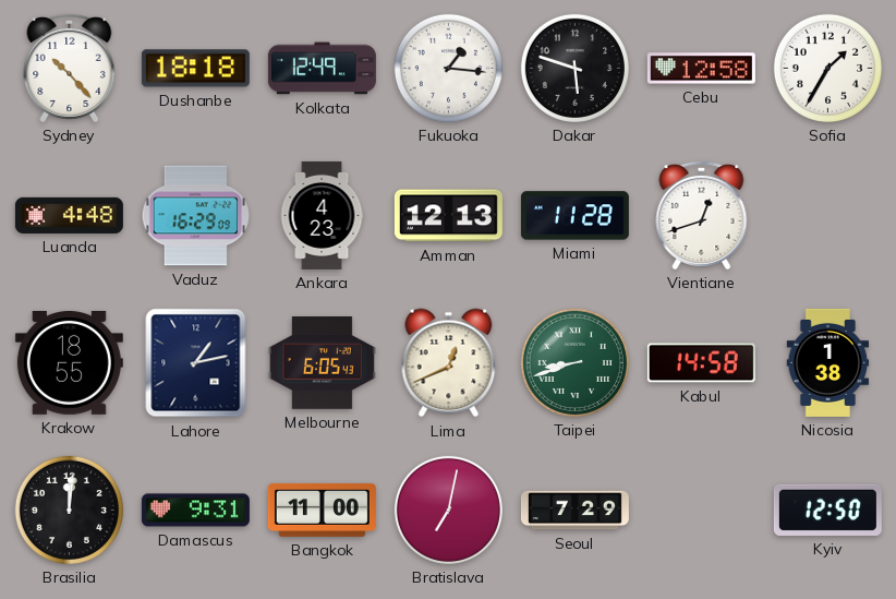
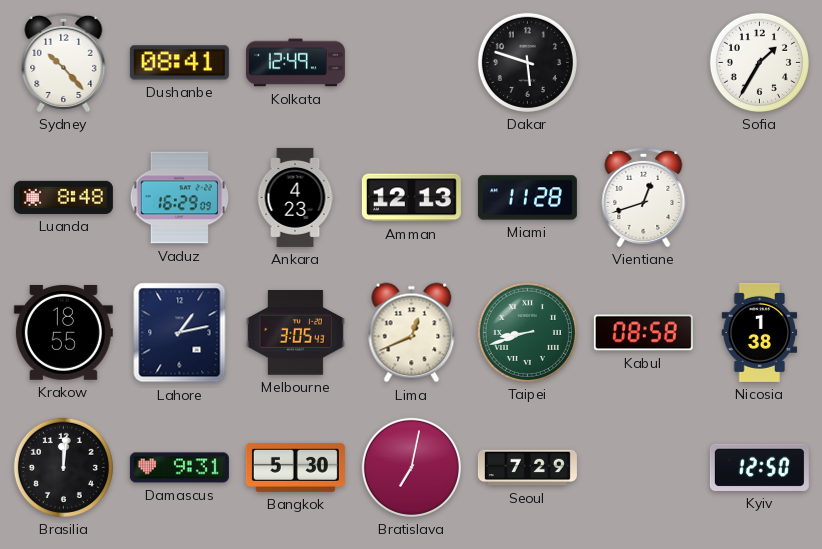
Dushanbe: 18:18 -> 08:41 (179, 63)
Fukuoka: 1:16 -> none (448, 68)
Cebu: 12:58 -> none (701, 69)
Luanda: 4:48 -> 8:48 (63, 197)
Melbourne: 6:05 -> 3:05 (295, 333)
Kabul: 14:58 -> 08:58 (643, 333)
Bangkok: 11:00 -> 5:30 (295, 467)
